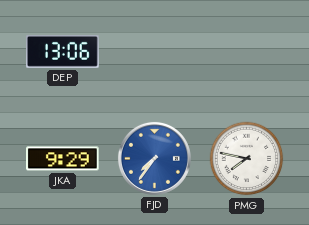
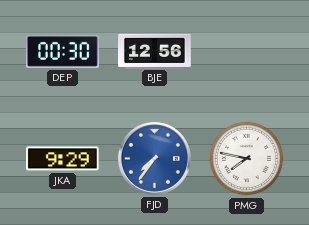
DEP: 13:06 -> 00:30 (63, 52)
BJE: none -> 12:56 (155, 51)
